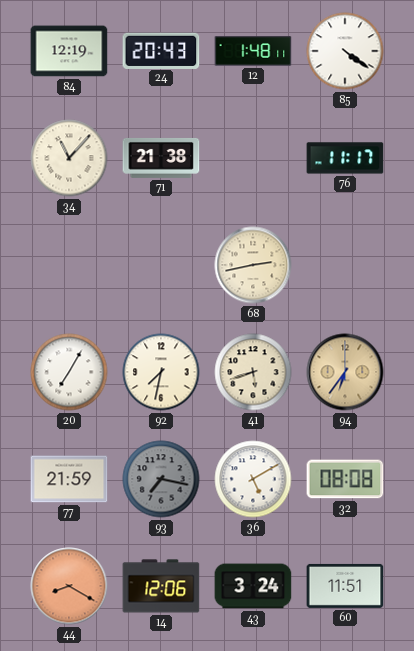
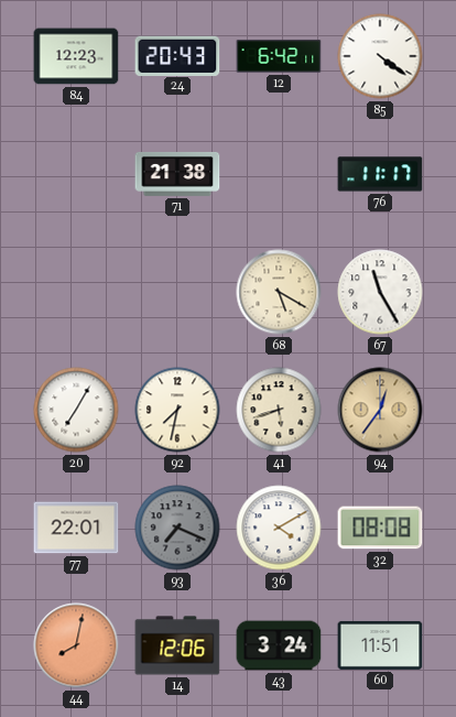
84: 12:19 -> 12:23 (76, 56)
12: 1:48 -> 6:42 (279, 56)
34: 11:07 -> none (69, 158)
68: 2:43 -> 5:20 (279, 292)
67: none -> 11:25 (380, 292)
94: 6:36 -> 12:36 (380, 410)
77: 21:59 -> 22:01 (76, 528)
93: 7:17 -> 7:19 (177, 528)
36: 5:10 -> 4:10 (279, 528)
44: 8:20 -> 8:02 (76, 645)
